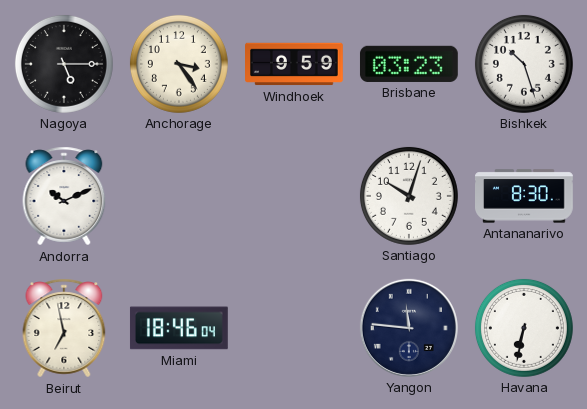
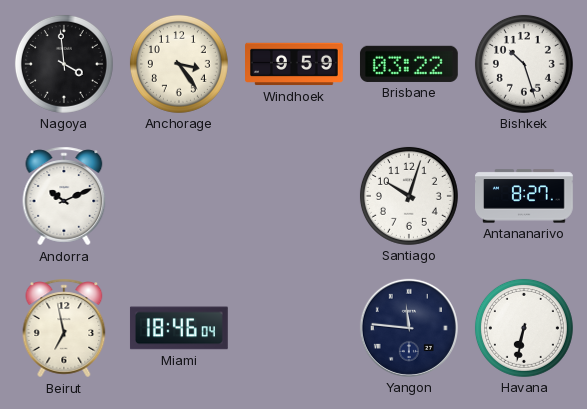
Nagoya: 5:15 -> 3:59 (64, 64)
Brisbane: 03:23 -> 03:22 (409, 64)
Antananarivo: 8:30 -> 8:27 (525, 196)
